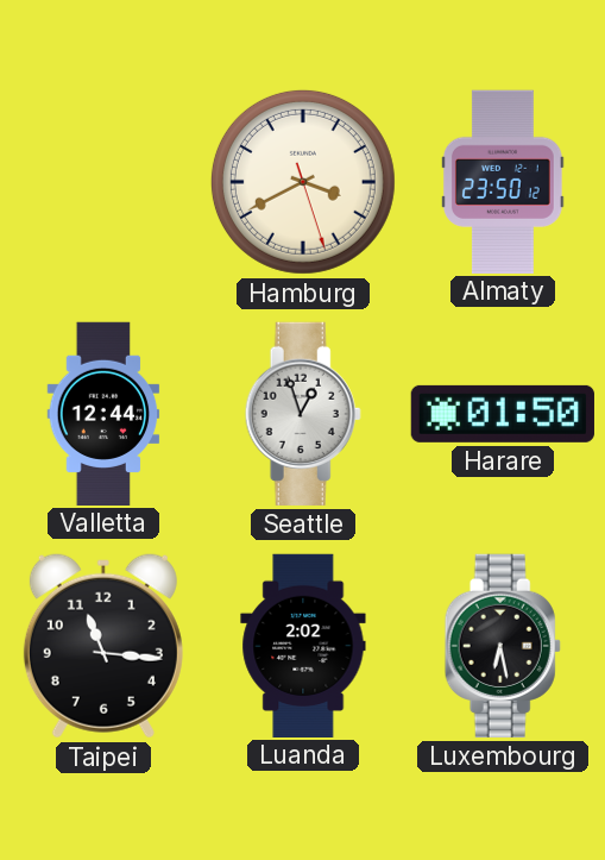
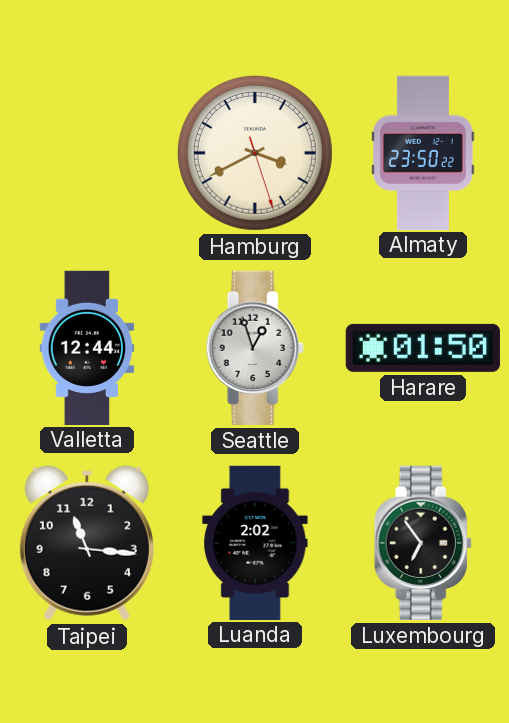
Almaty: 23:50:12 -> 23:50:22 (423, 152)
Luxembourg: 6:28 -> 6:54 (423, 543)
